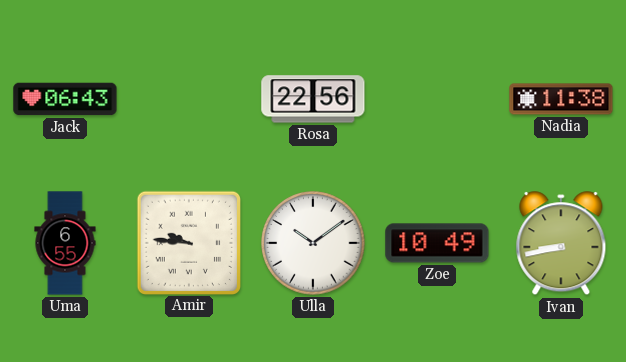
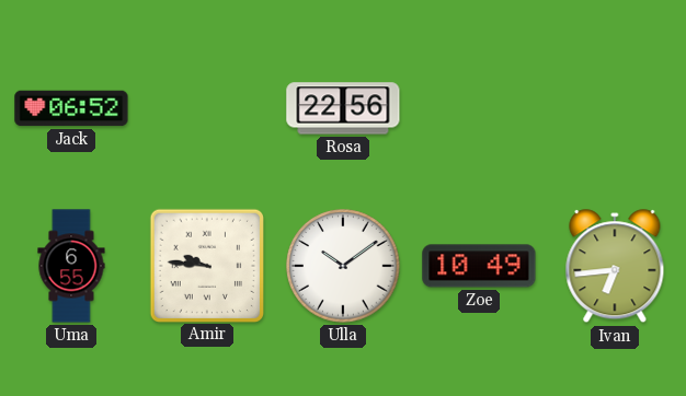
Jack: 06:43 -> 06:52 (71, 108)
Nadia: 11:38 -> none (561, 99)
Ivan: 8:43 -> 6:44 (615, 267)
